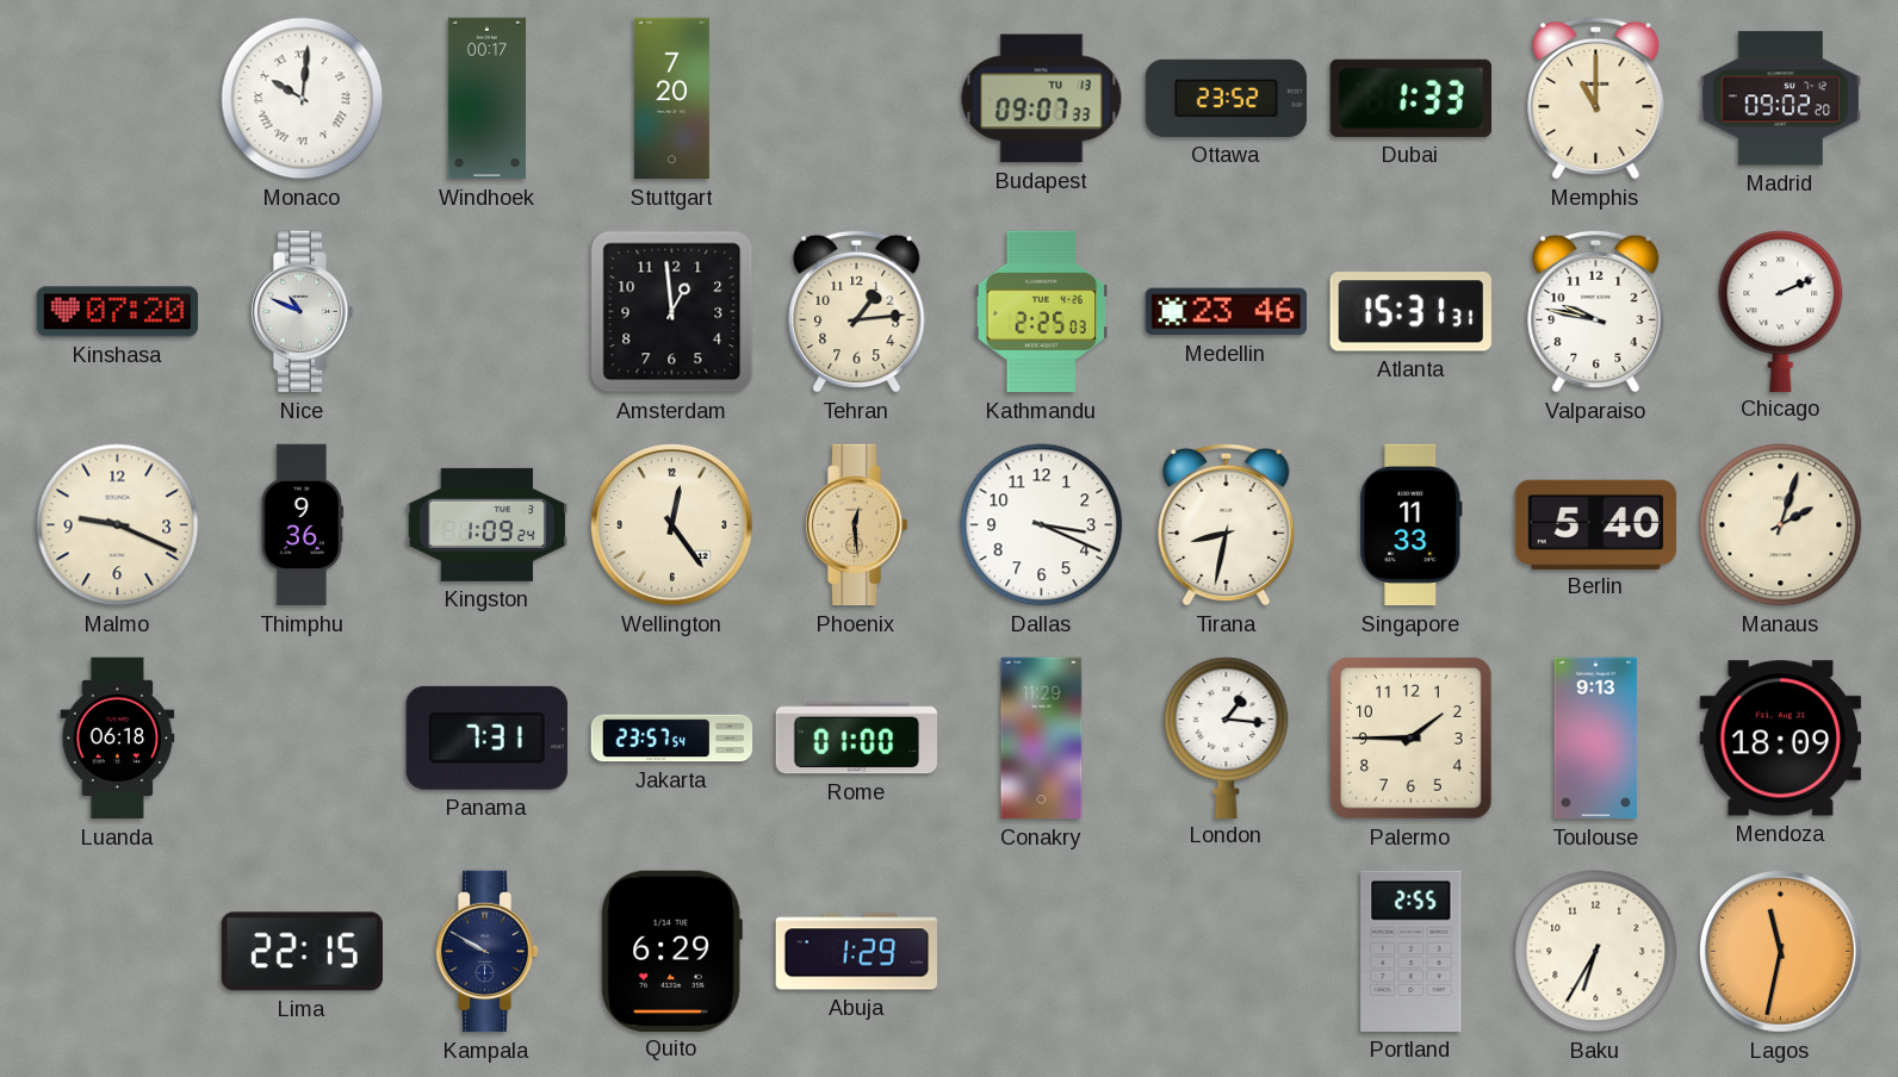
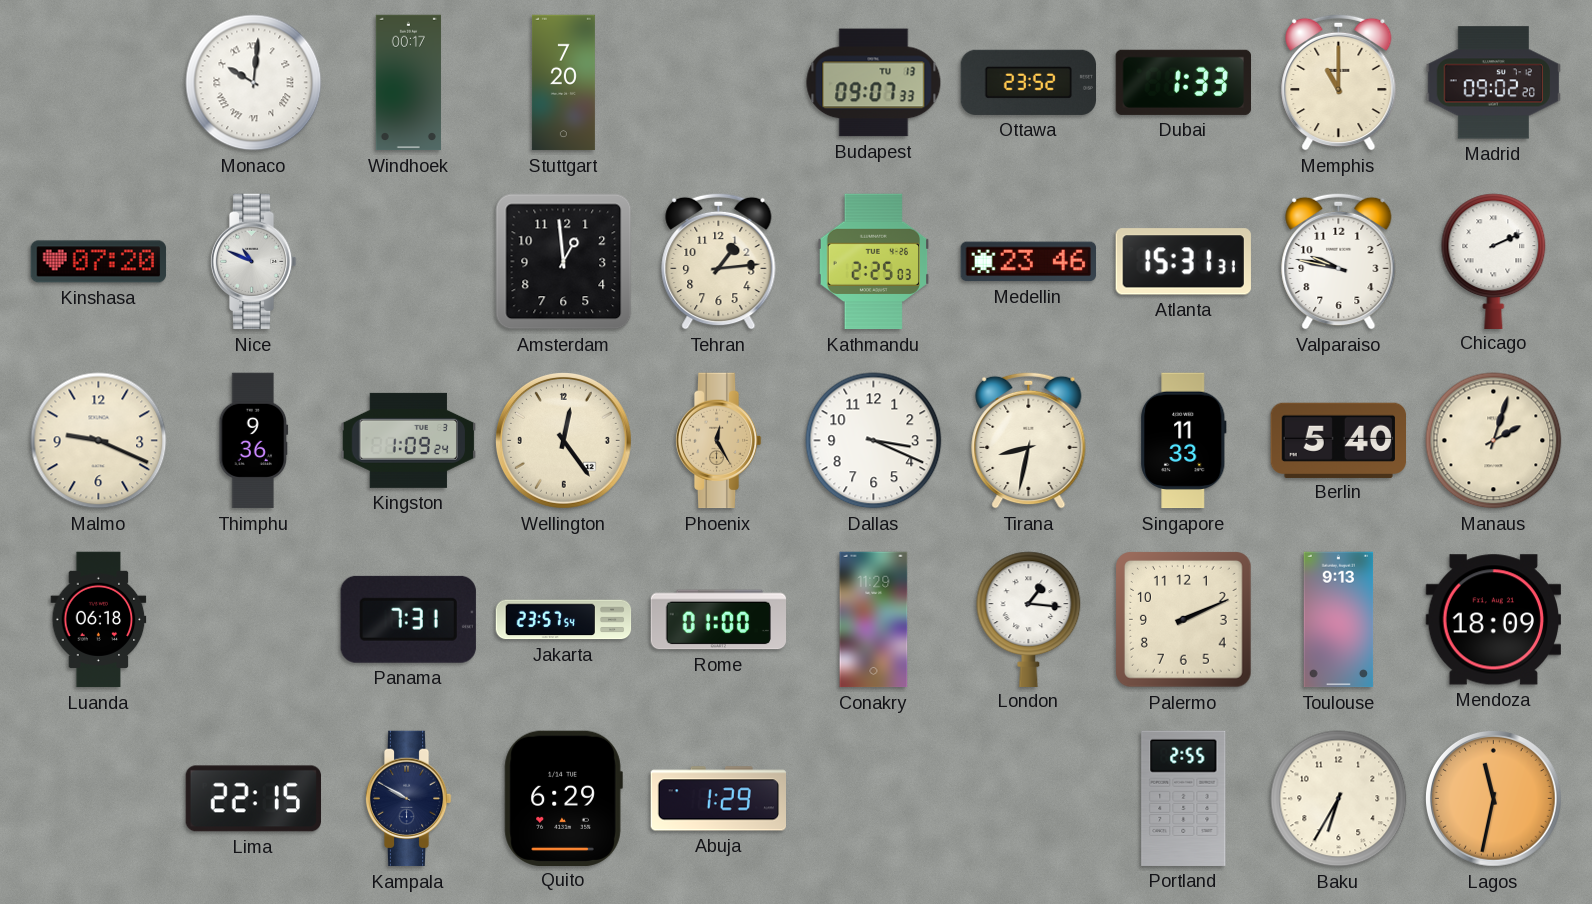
Phoenix: 12:29 -> 12:25 (718, 441)
Palermo: 1:45 -> 2:11 (1184, 620)
